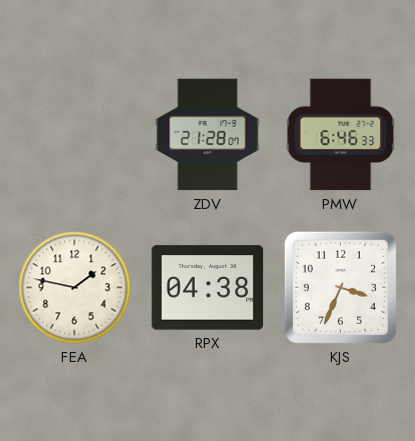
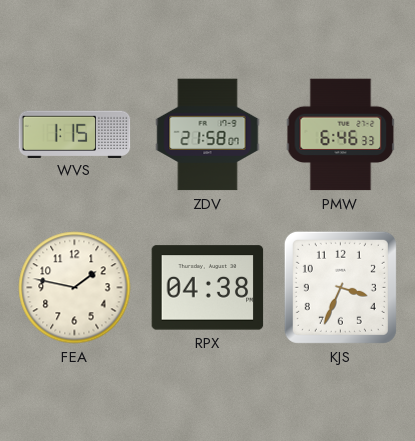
WVS: none -> 1:15 (75, 134)
ZDV: 21:28 -> 21:58 (208, 135)
